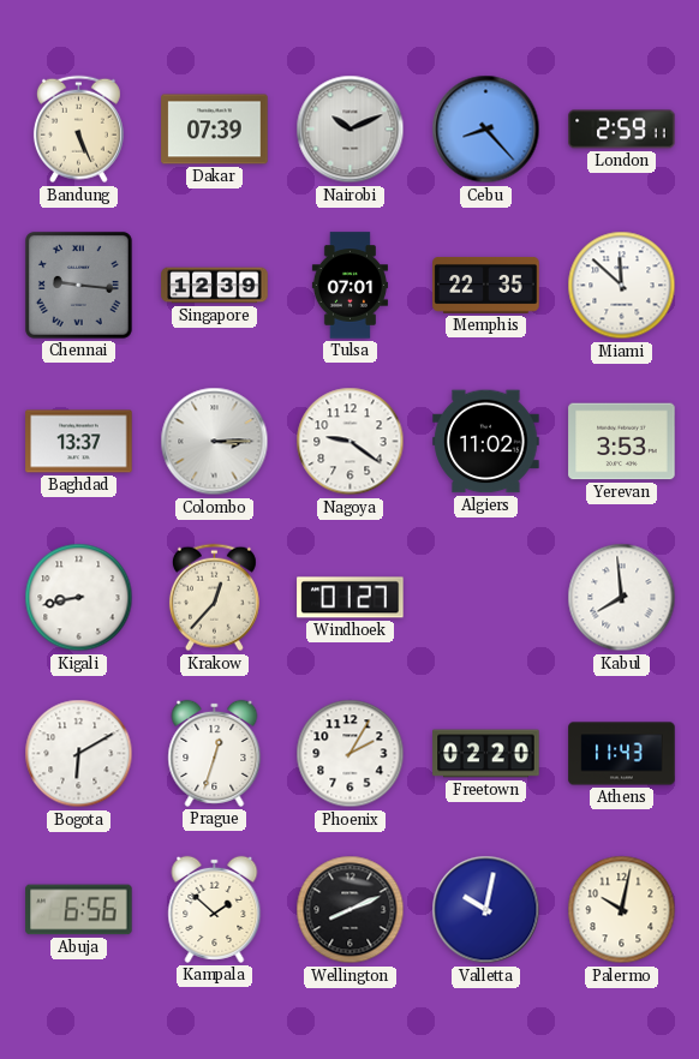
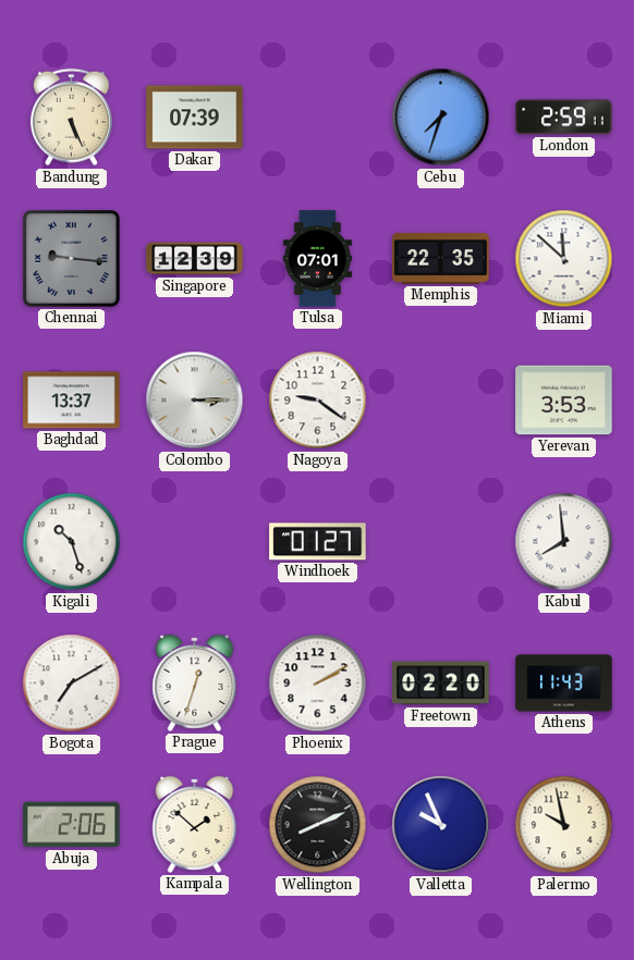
Nairobi: 10:11 -> none (351, 130)
Cebu: 8:23 -> 7:33 (441, 118)
Algiers: 11:02 -> none (486, 442)
Kigali: 8:43 -> 10:27 (72, 542)
Krakow: 12:37 -> none (214, 598)
Bogota: 6:10 -> 7:10 (72, 684)
Phoenix: 2:05 -> 2:10 (318, 684)
Abuja: 6:56 -> 2:06 (72, 825)
Valletta: 10:02 -> 9:56 (441, 825)
Palermo: 10:02 -> 9:58 (564, 825)
